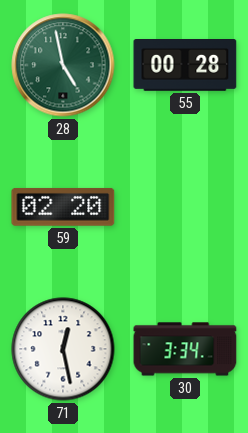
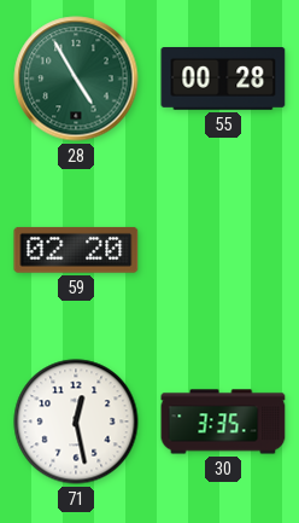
28: 4:58 -> 4:55 (76, 79)
30: 3:34 -> 3:35 (223, 422)
